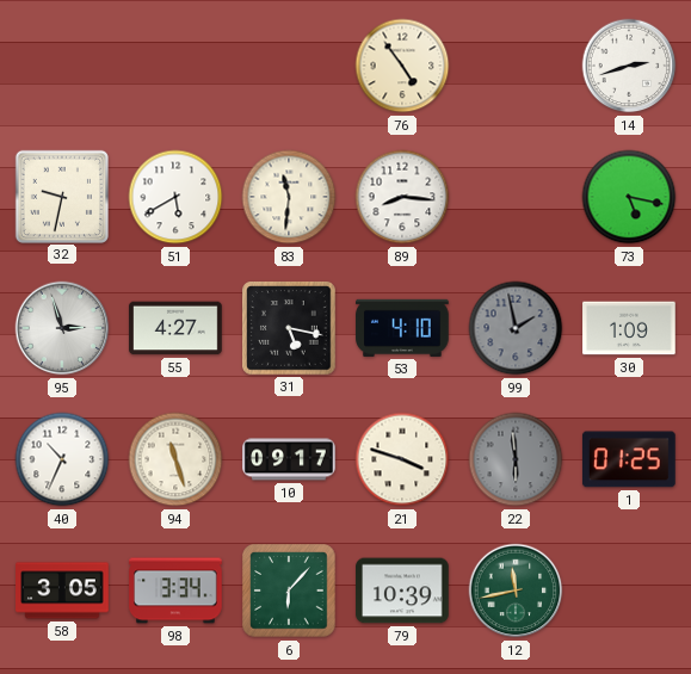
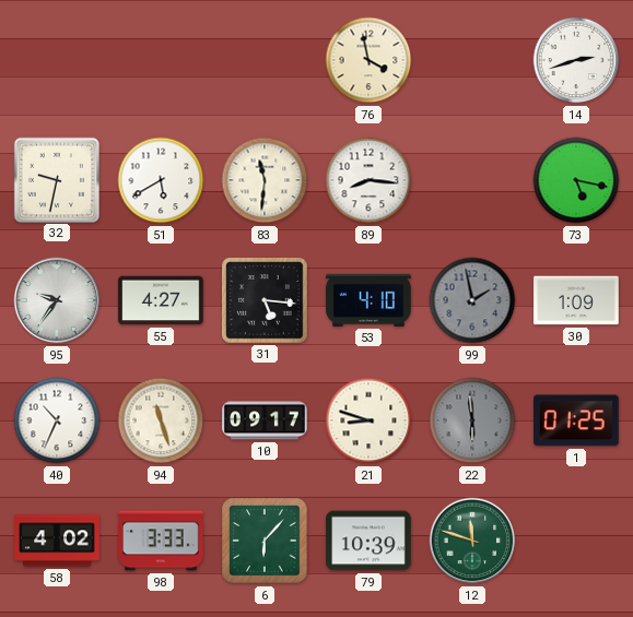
76: 4:54 -> 3:58 (368, 60)
95: 2:57 -> 9:36 (57, 300)
31: 5:17 -> 5:16 (265, 300)
21: 3:48 -> 8:48 (368, 420)
58: 3:05 -> 4:02 (57, 541)
98: 3:34 -> 3:33 (161, 541)
12: 11:43 -> 11:48 (472, 541)
